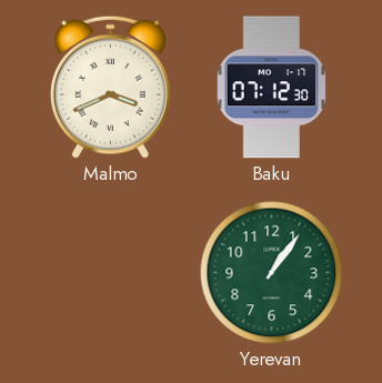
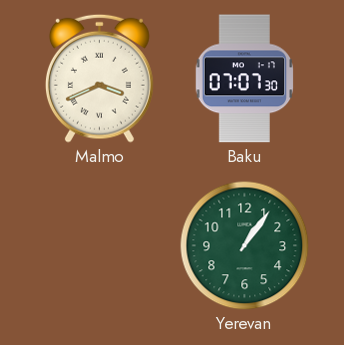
Baku: 07:12 -> 07:07 (245, 79)
